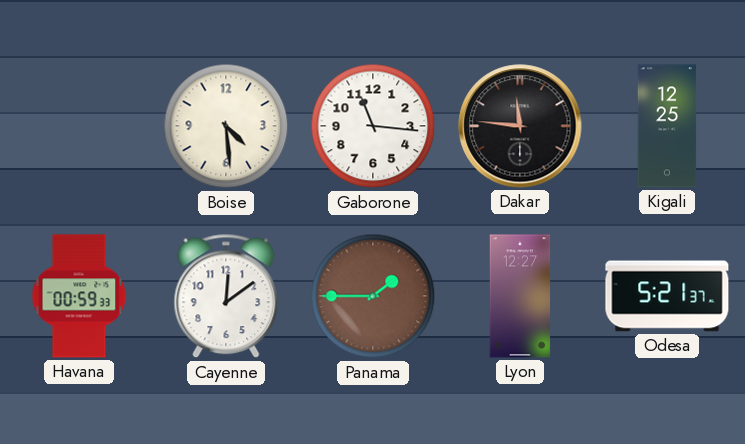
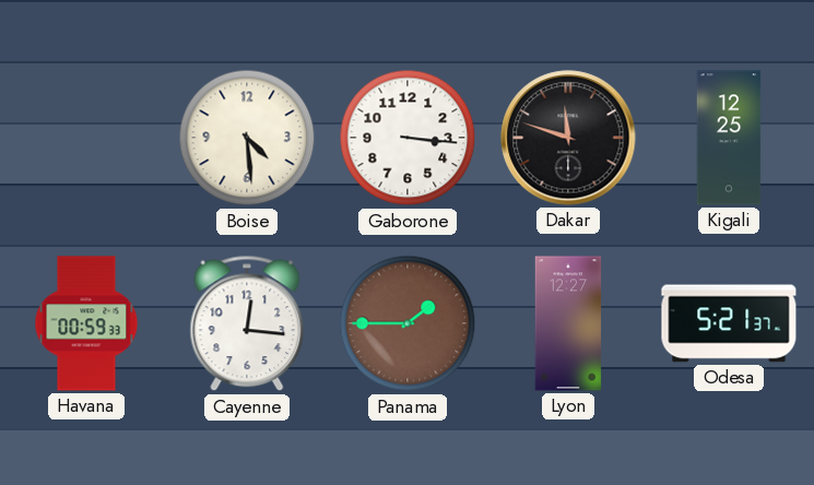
Gaborone: 11:16 -> 3:16 (408, 138)
Dakar: 11:46 -> 11:48 (568, 138)
Cayenne: 12:09 -> 12:16 (247, 323)
